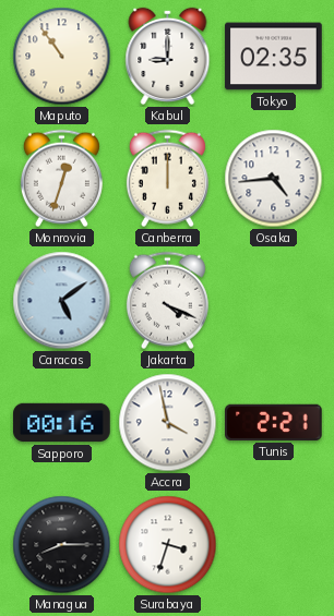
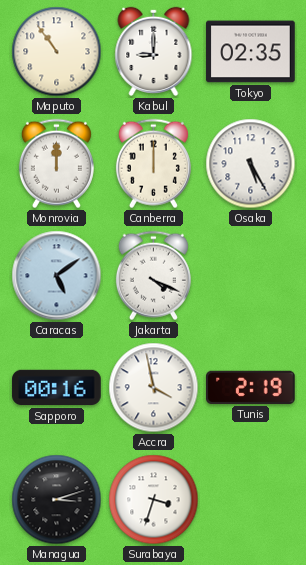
Monrovia: 12:33 -> 12:00 (56, 164)
Osaka: 4:44 -> 5:25 (251, 164)
Tunis: 2:21 -> 2:19 (251, 387)
Managua: 8:15 -> 3:12 (57, 500)
